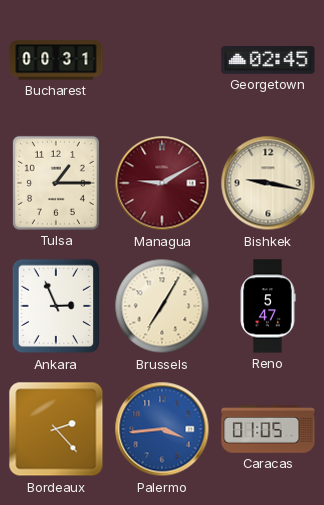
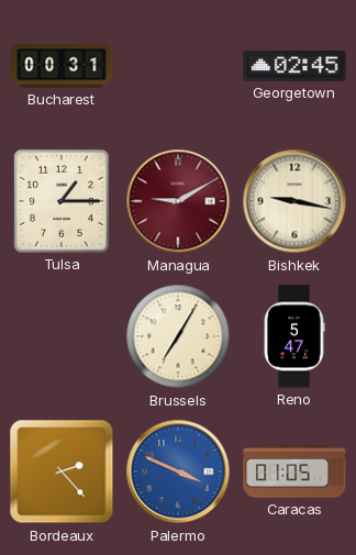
Ankara: 2:56 -> none (55, 306)
Palermo: 3:44 -> 3:49 (178, 471)
